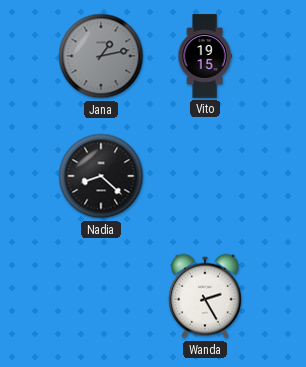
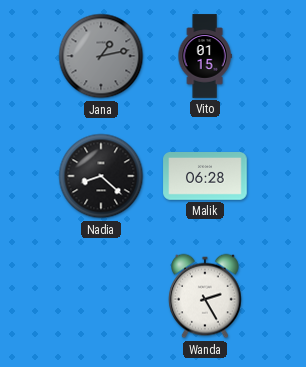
Vito: 19:15 -> 01:15 (205, 56)
Malik: none -> 06:28 (205, 177)
